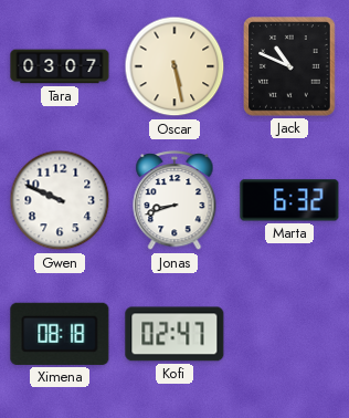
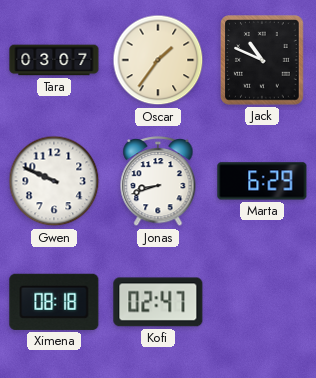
Oscar: 5:28 -> 1:36 (158, 60)
Marta: 6:32 -> 6:29 (262, 181)
